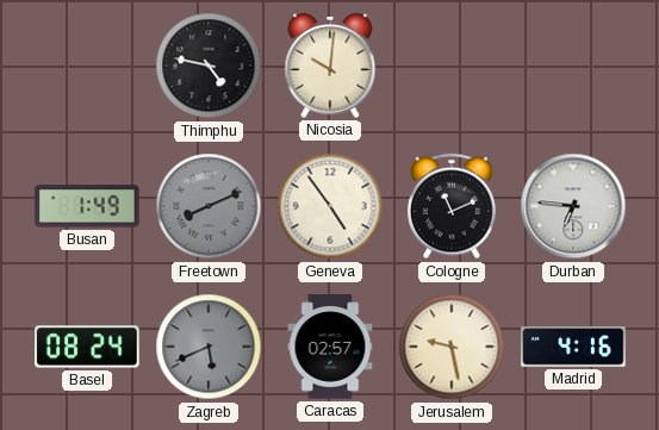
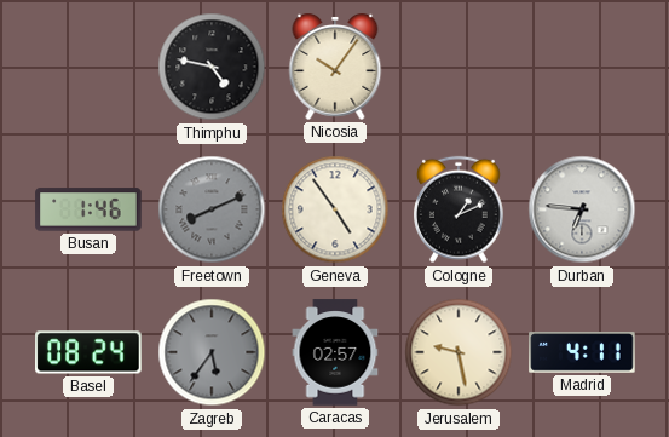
Nicosia: 10:01 -> 10:06 (335, 67)
Busan: 1:49 -> 1:46 (88, 209)
Cologne: 11:11 -> 1:11 (460, 209)
Zagreb: 5:41 -> 5:36 (212, 352)
Madrid: 4:16 -> 4:11 (582, 352)
